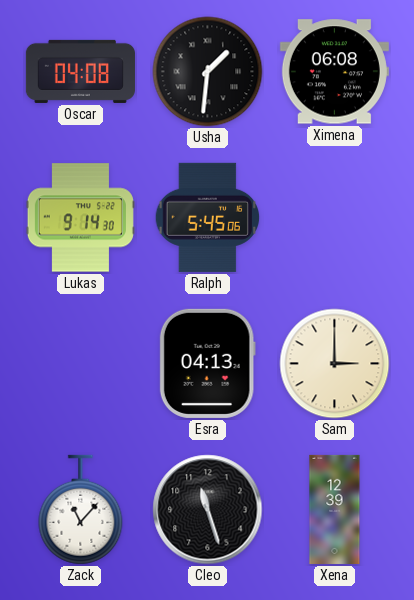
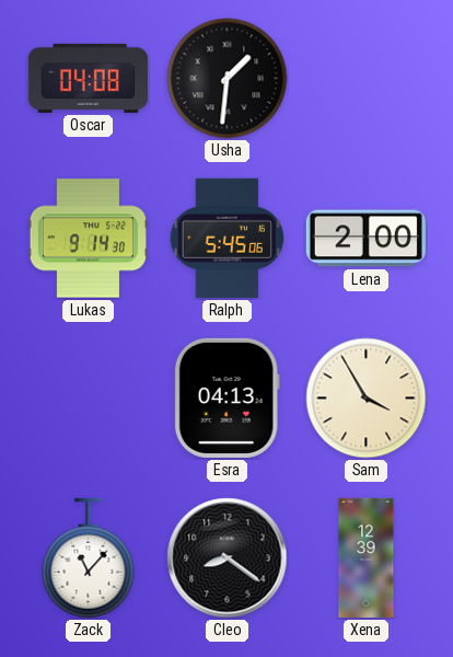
Ximena: 06:08 -> none (334, 72)
Lena: none -> 2:00 (365, 239)
Sam: 3:00 -> 3:55 (367, 399)
Cleo: 11:27 -> 8:21 (228, 558)
